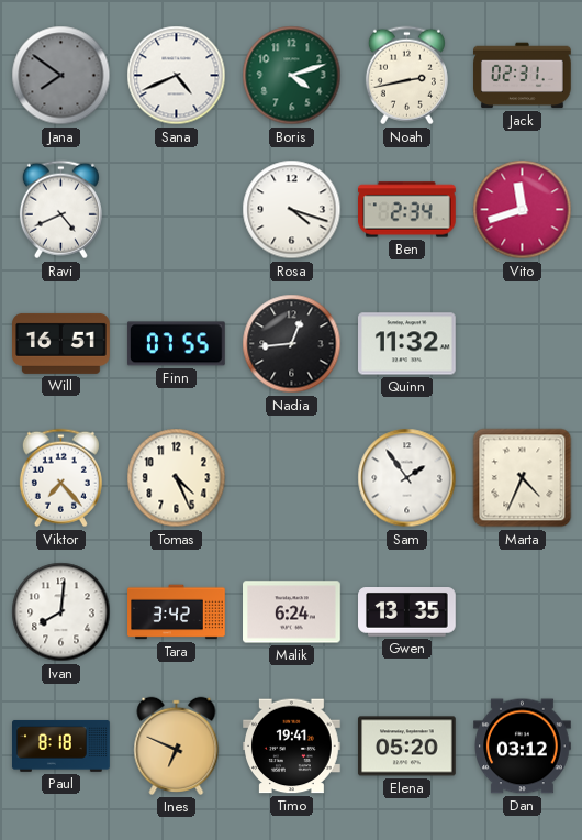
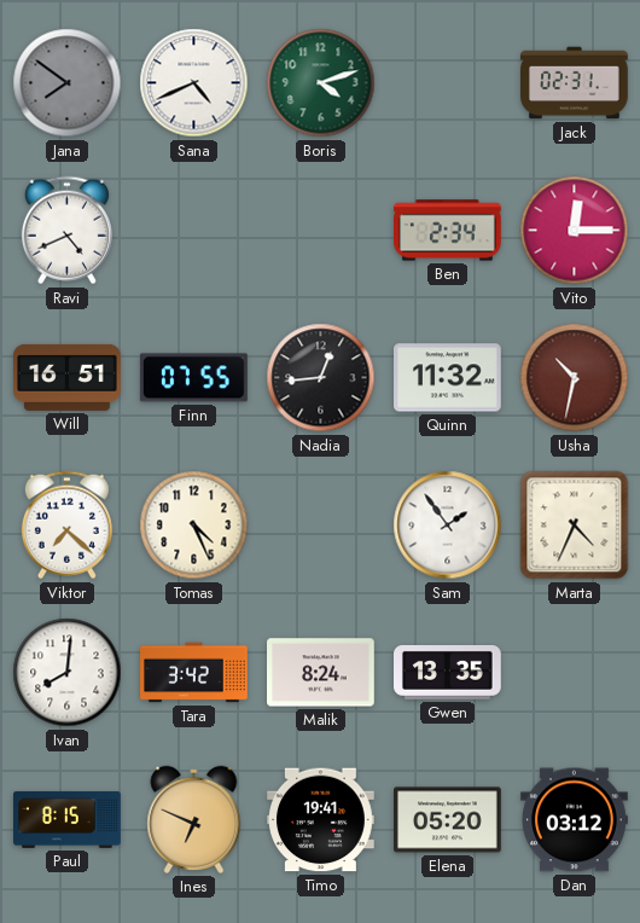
Noah: 2:43 -> none (406, 76)
Rosa: 4:18 -> none (292, 210)
Vito: 11:42 -> 12:15 (575, 231)
Usha: none -> 10:32 (575, 378)
Viktor: 7:23 -> 7:22 (66, 526)
Malik: 6:24 -> 8:24 (321, 673)
Paul: 8:18 -> 8:15 (68, 820)
